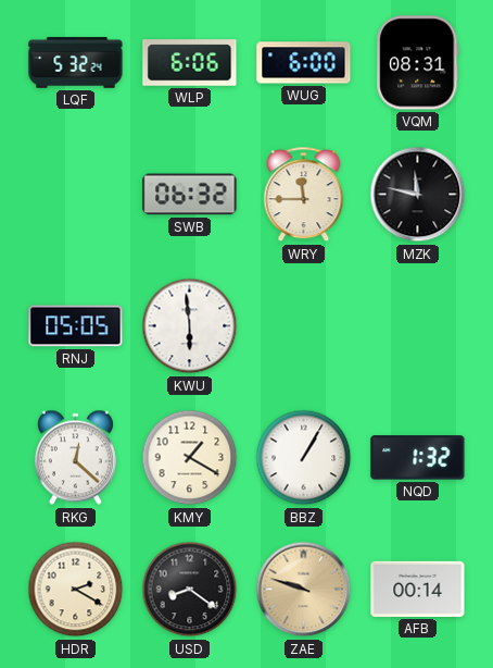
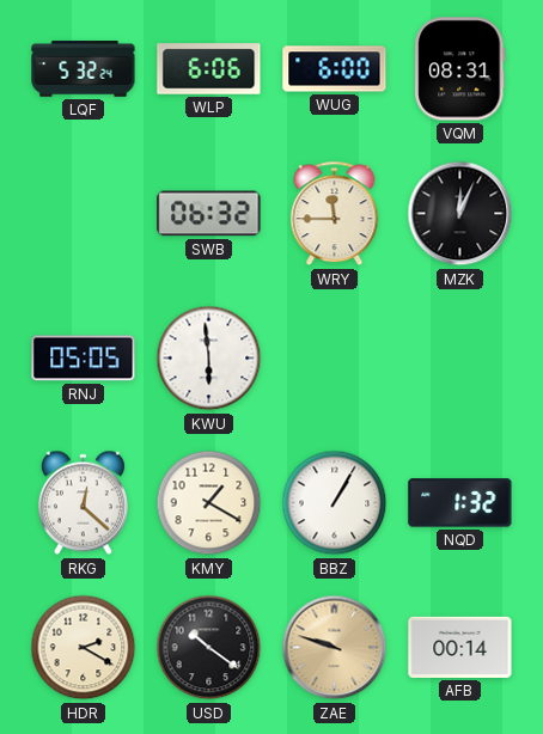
MZK: 11:47 -> 12:04 (460, 214)
USD: 8:21 -> 10:21 (209, 648)
